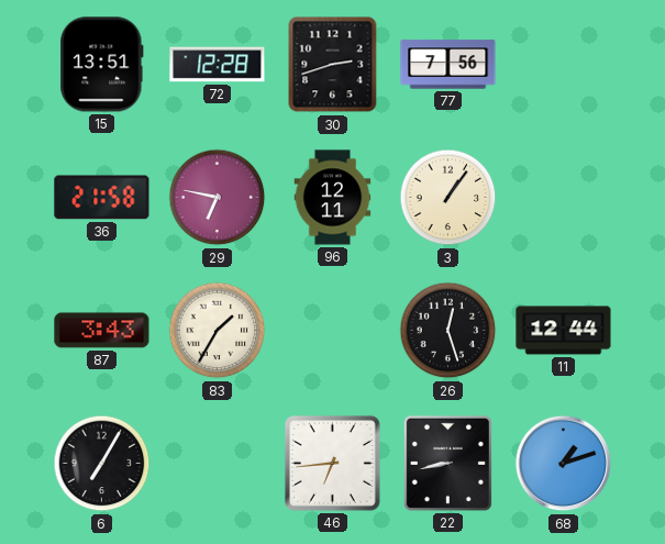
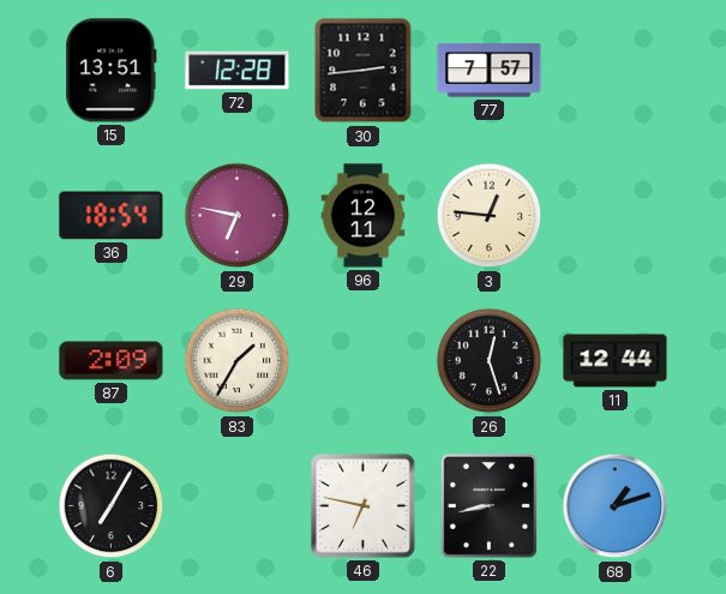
30: 2:42 -> 2:44 (364, 71)
77: 7:56 -> 7:57 (490, 71)
36: 21:58 -> 18:54 (112, 216)
3: 1:06 -> 12:46 (490, 216)
87: 3:43 -> 2:09 (112, 361)
46: 6:44 -> 6:47 (362, 505)
